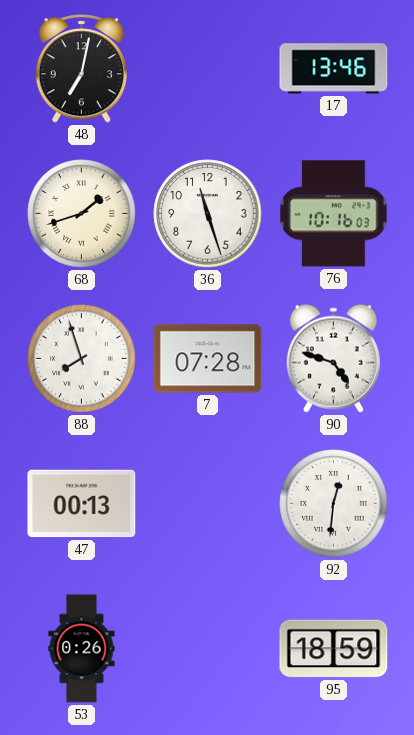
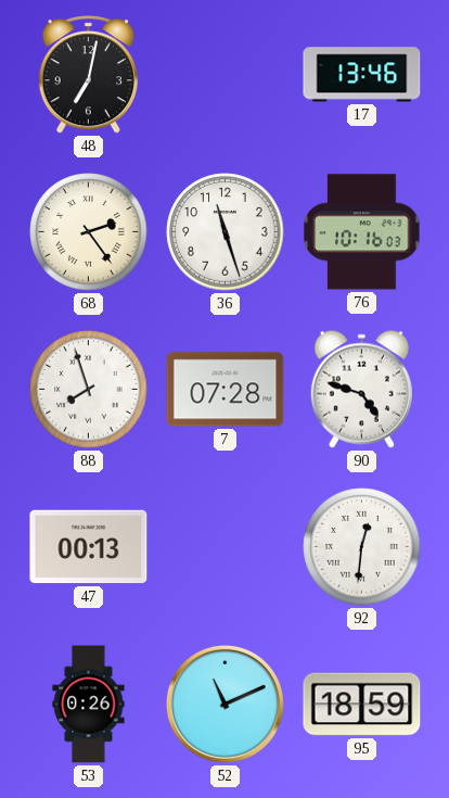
68: 1:42 -> 2:24 (89, 232)
52: none -> 11:11 (224, 704)
